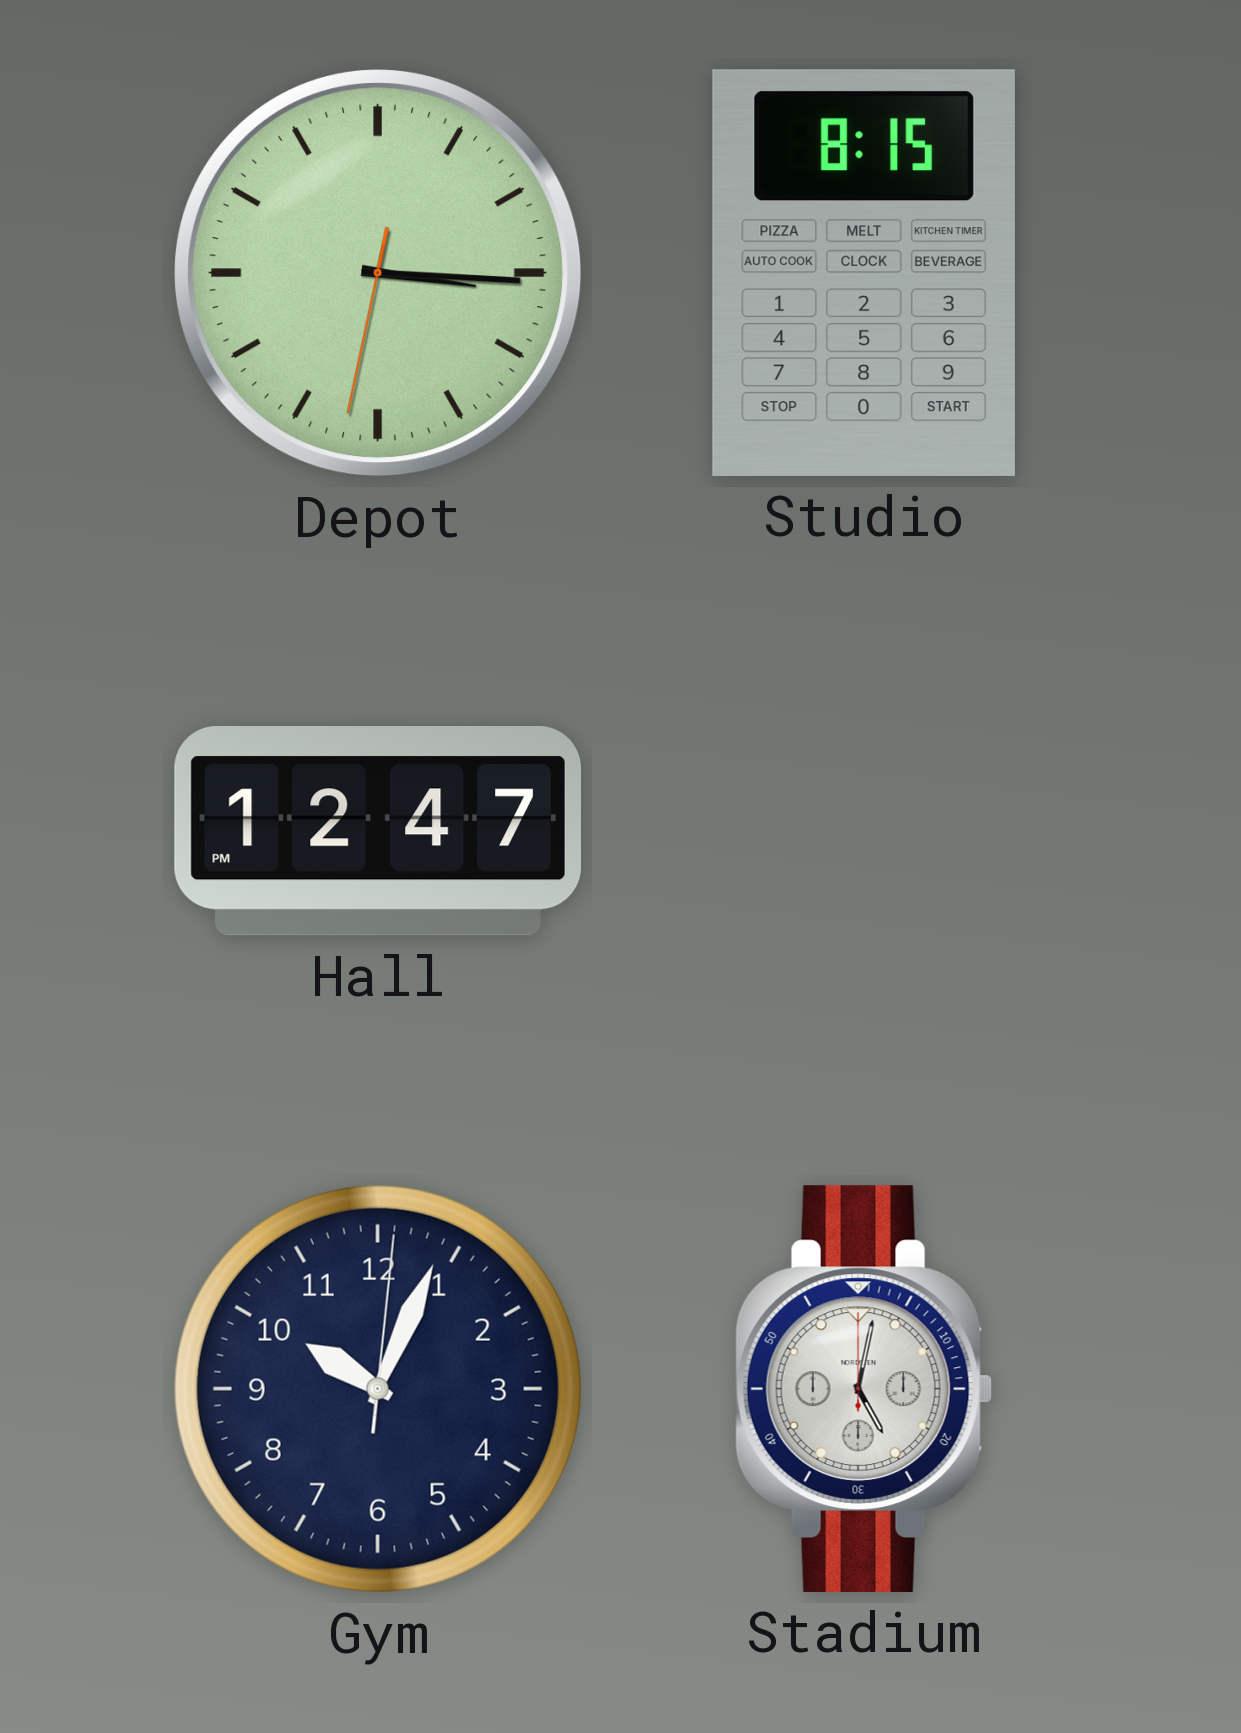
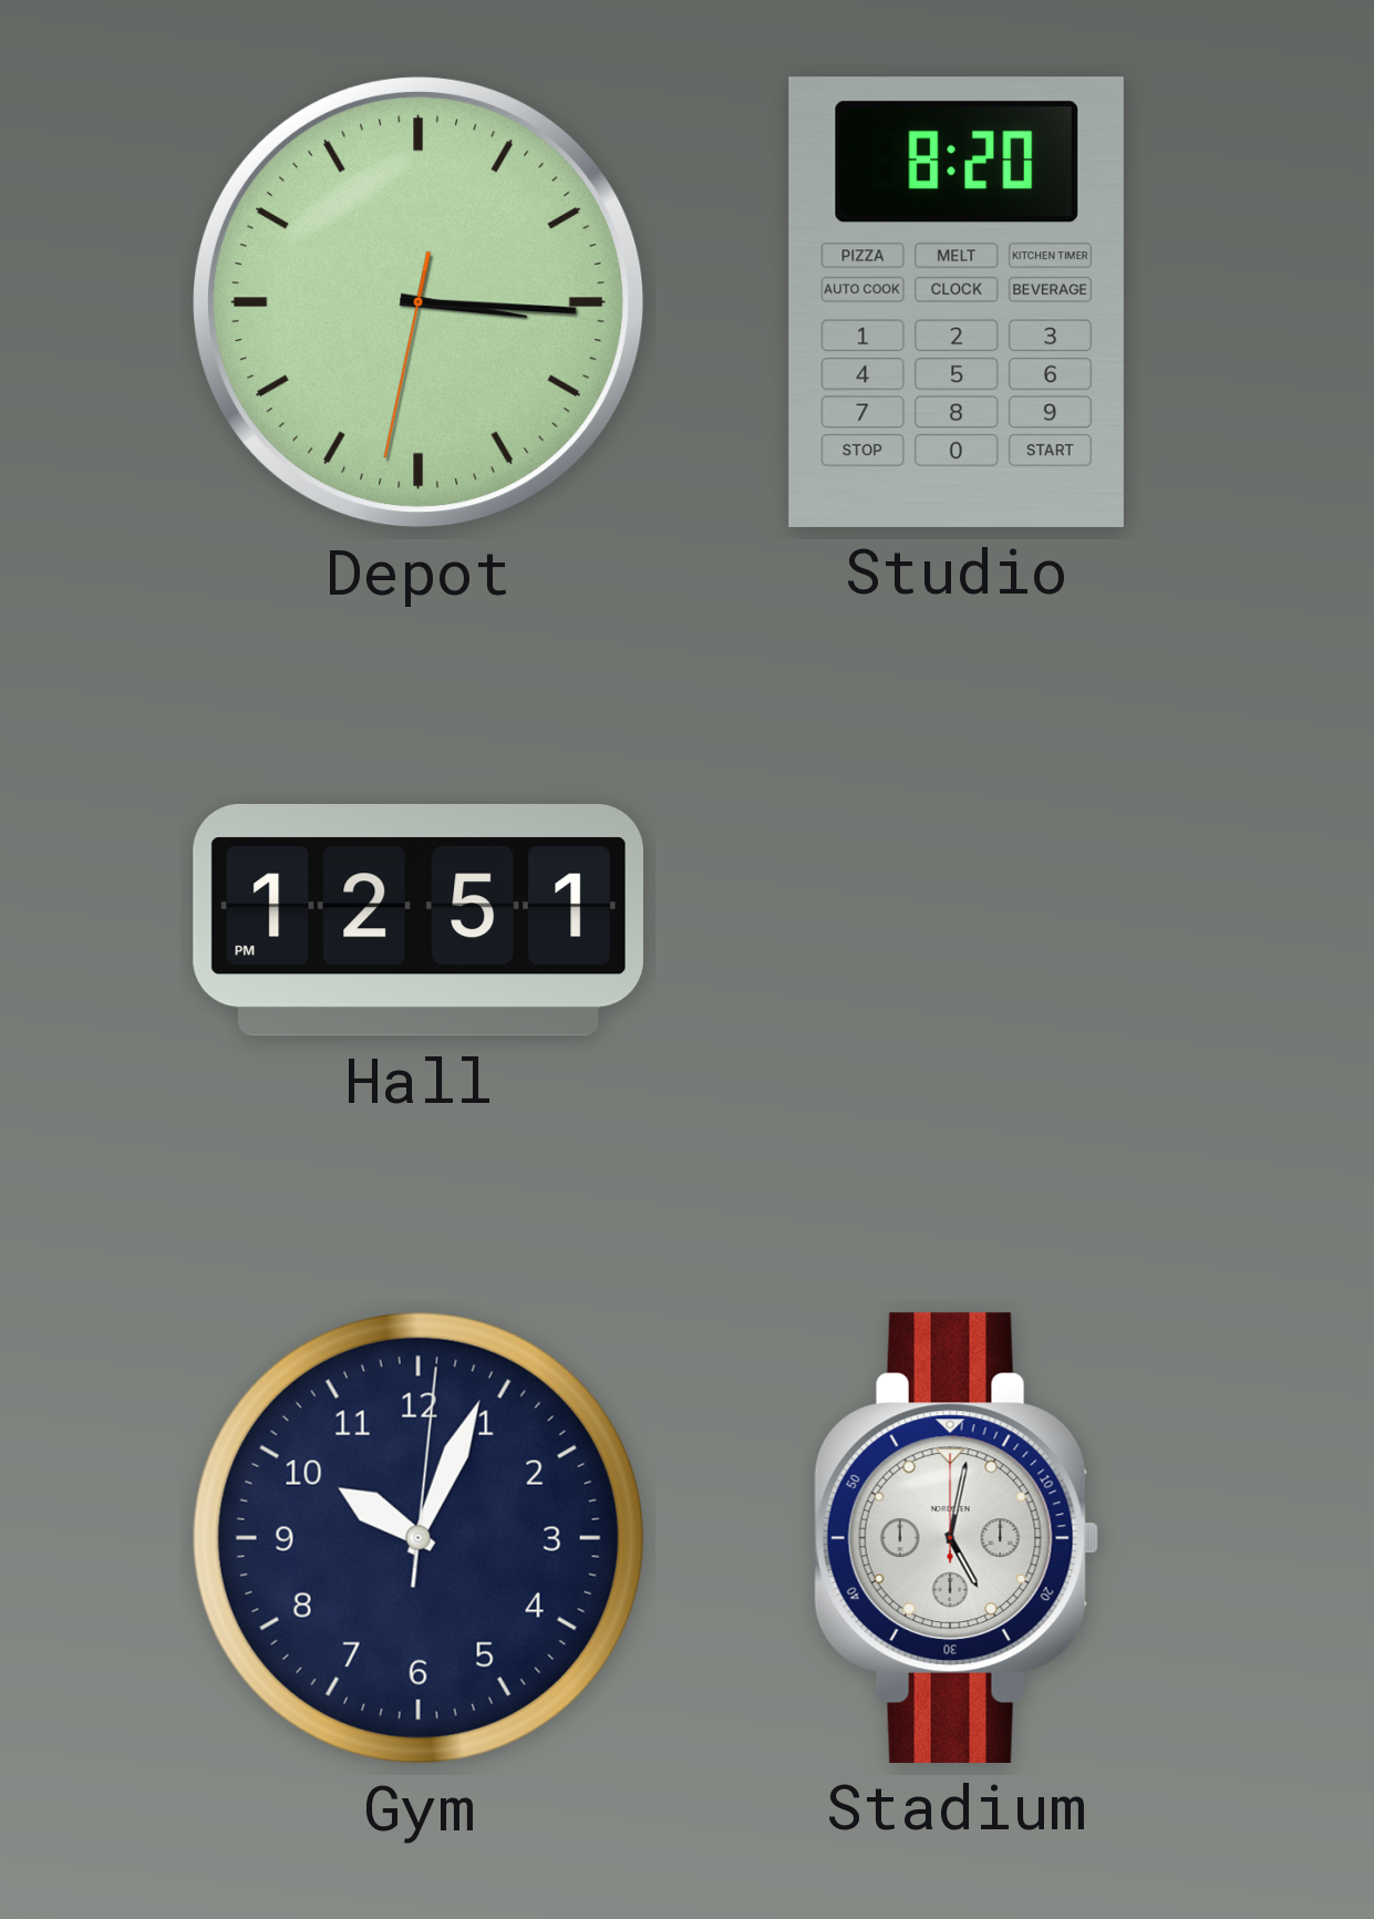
Studio: 8:15 -> 8:20 (957, 302)
Hall: 12:47 -> 12:51 (417, 921)
